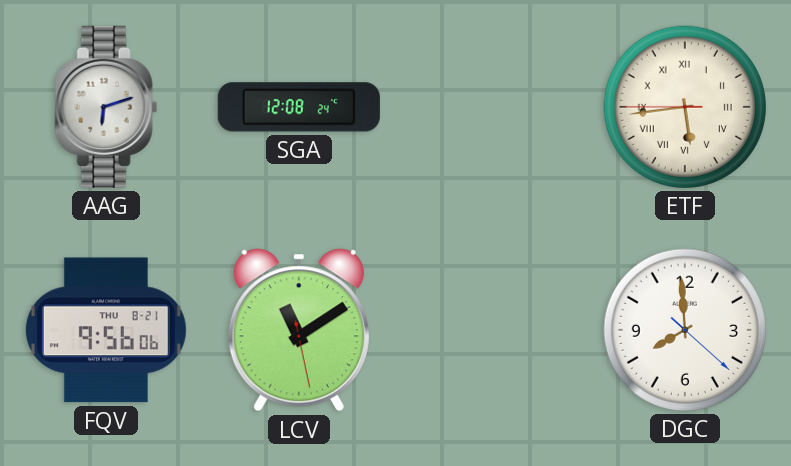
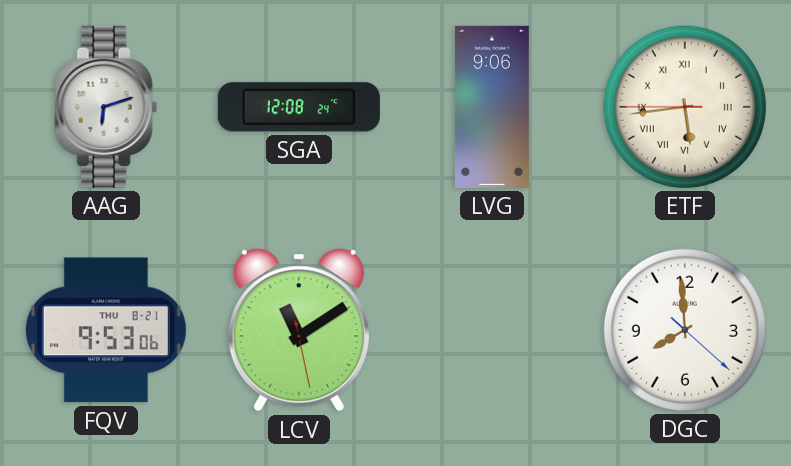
LVG: none -> 9:06 (492, 107)
FQV: 9:56 -> 9:53 (106, 330)
